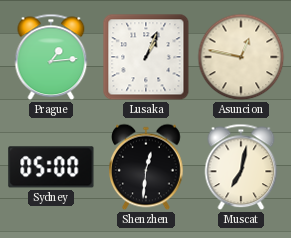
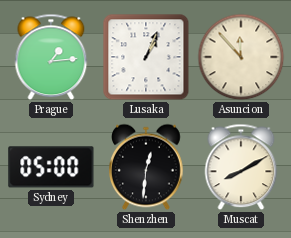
Asuncion: 12:47 -> 11:53 (241, 57)
Muscat: 7:02 -> 8:10 (241, 167)
